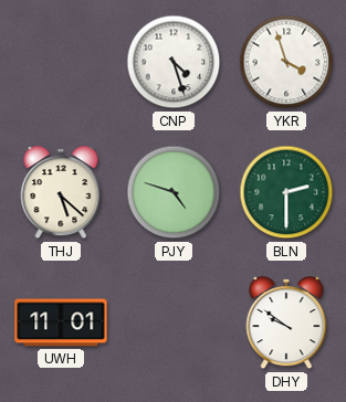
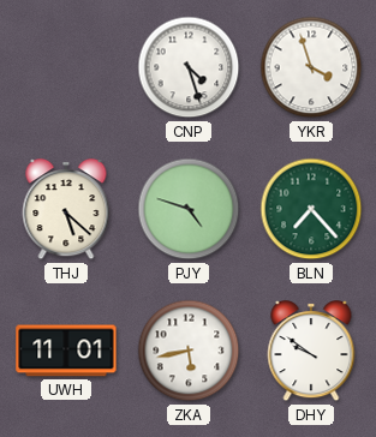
BLN: 2:30 -> 7:23 (311, 209)
ZKA: none -> 5:43 (189, 351)
